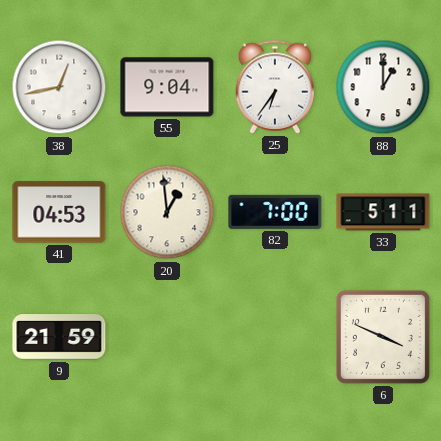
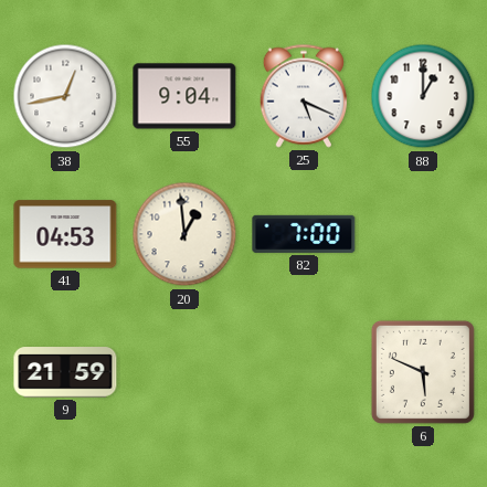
25: 6:36 -> 5:19 (303, 96)
33: 5:11 -> none (383, 212)
6: 3:49 -> 5:49 (423, 372)
